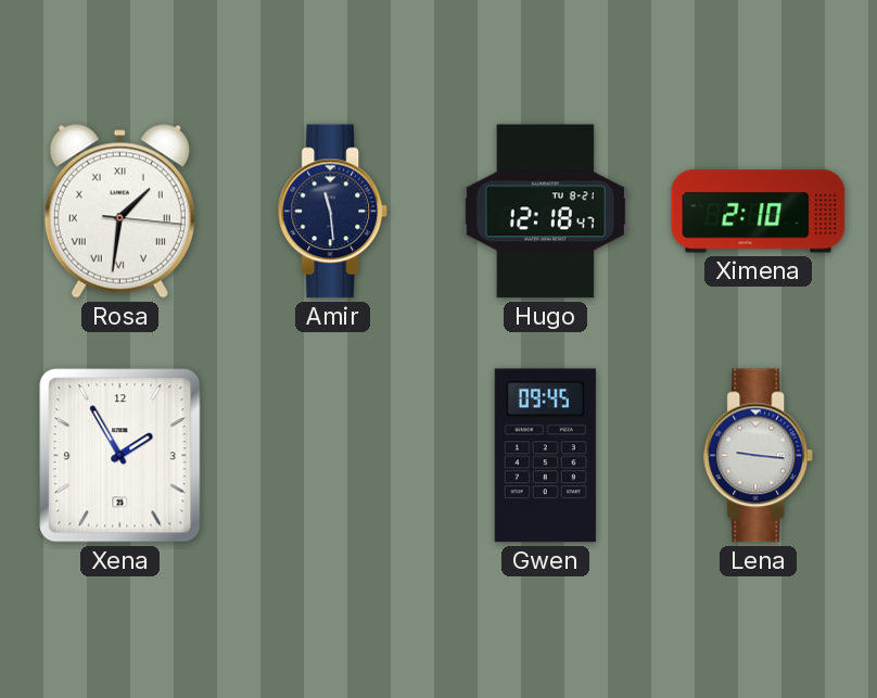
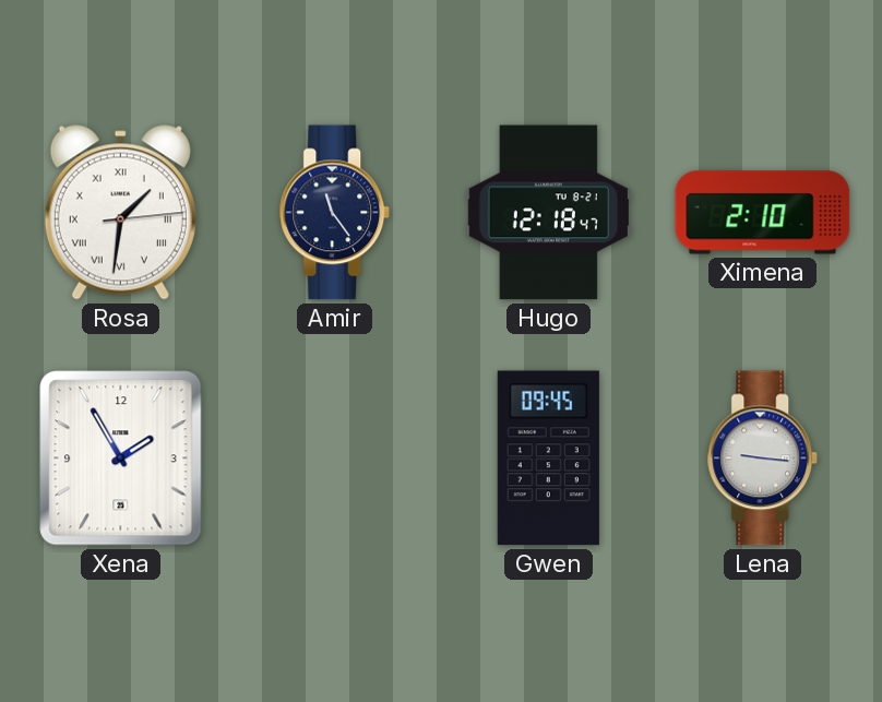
Rosa: 1:31:16 -> 1:31:14 (120, 213)
Amir: 11:29 -> 11:24 (335, 213)
